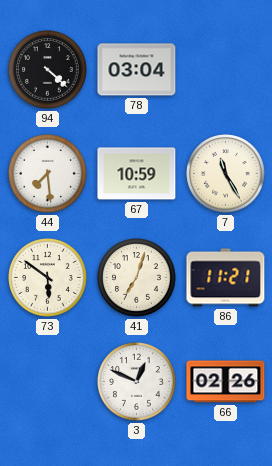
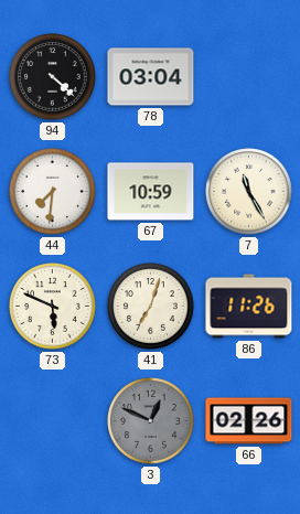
44: 7:29 -> 7:31 (53, 192)
73: 5:51 -> 5:49 (53, 307)
86: 11:21 -> 11:26 (249, 307)
3 dial: white -> grey (151, 421)
